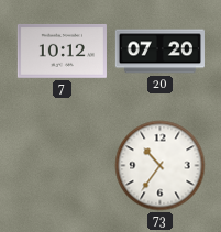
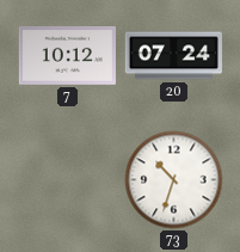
20: 07:20 -> 07:24 (173, 56)
73: 10:36 -> 10:33 (174, 180)
